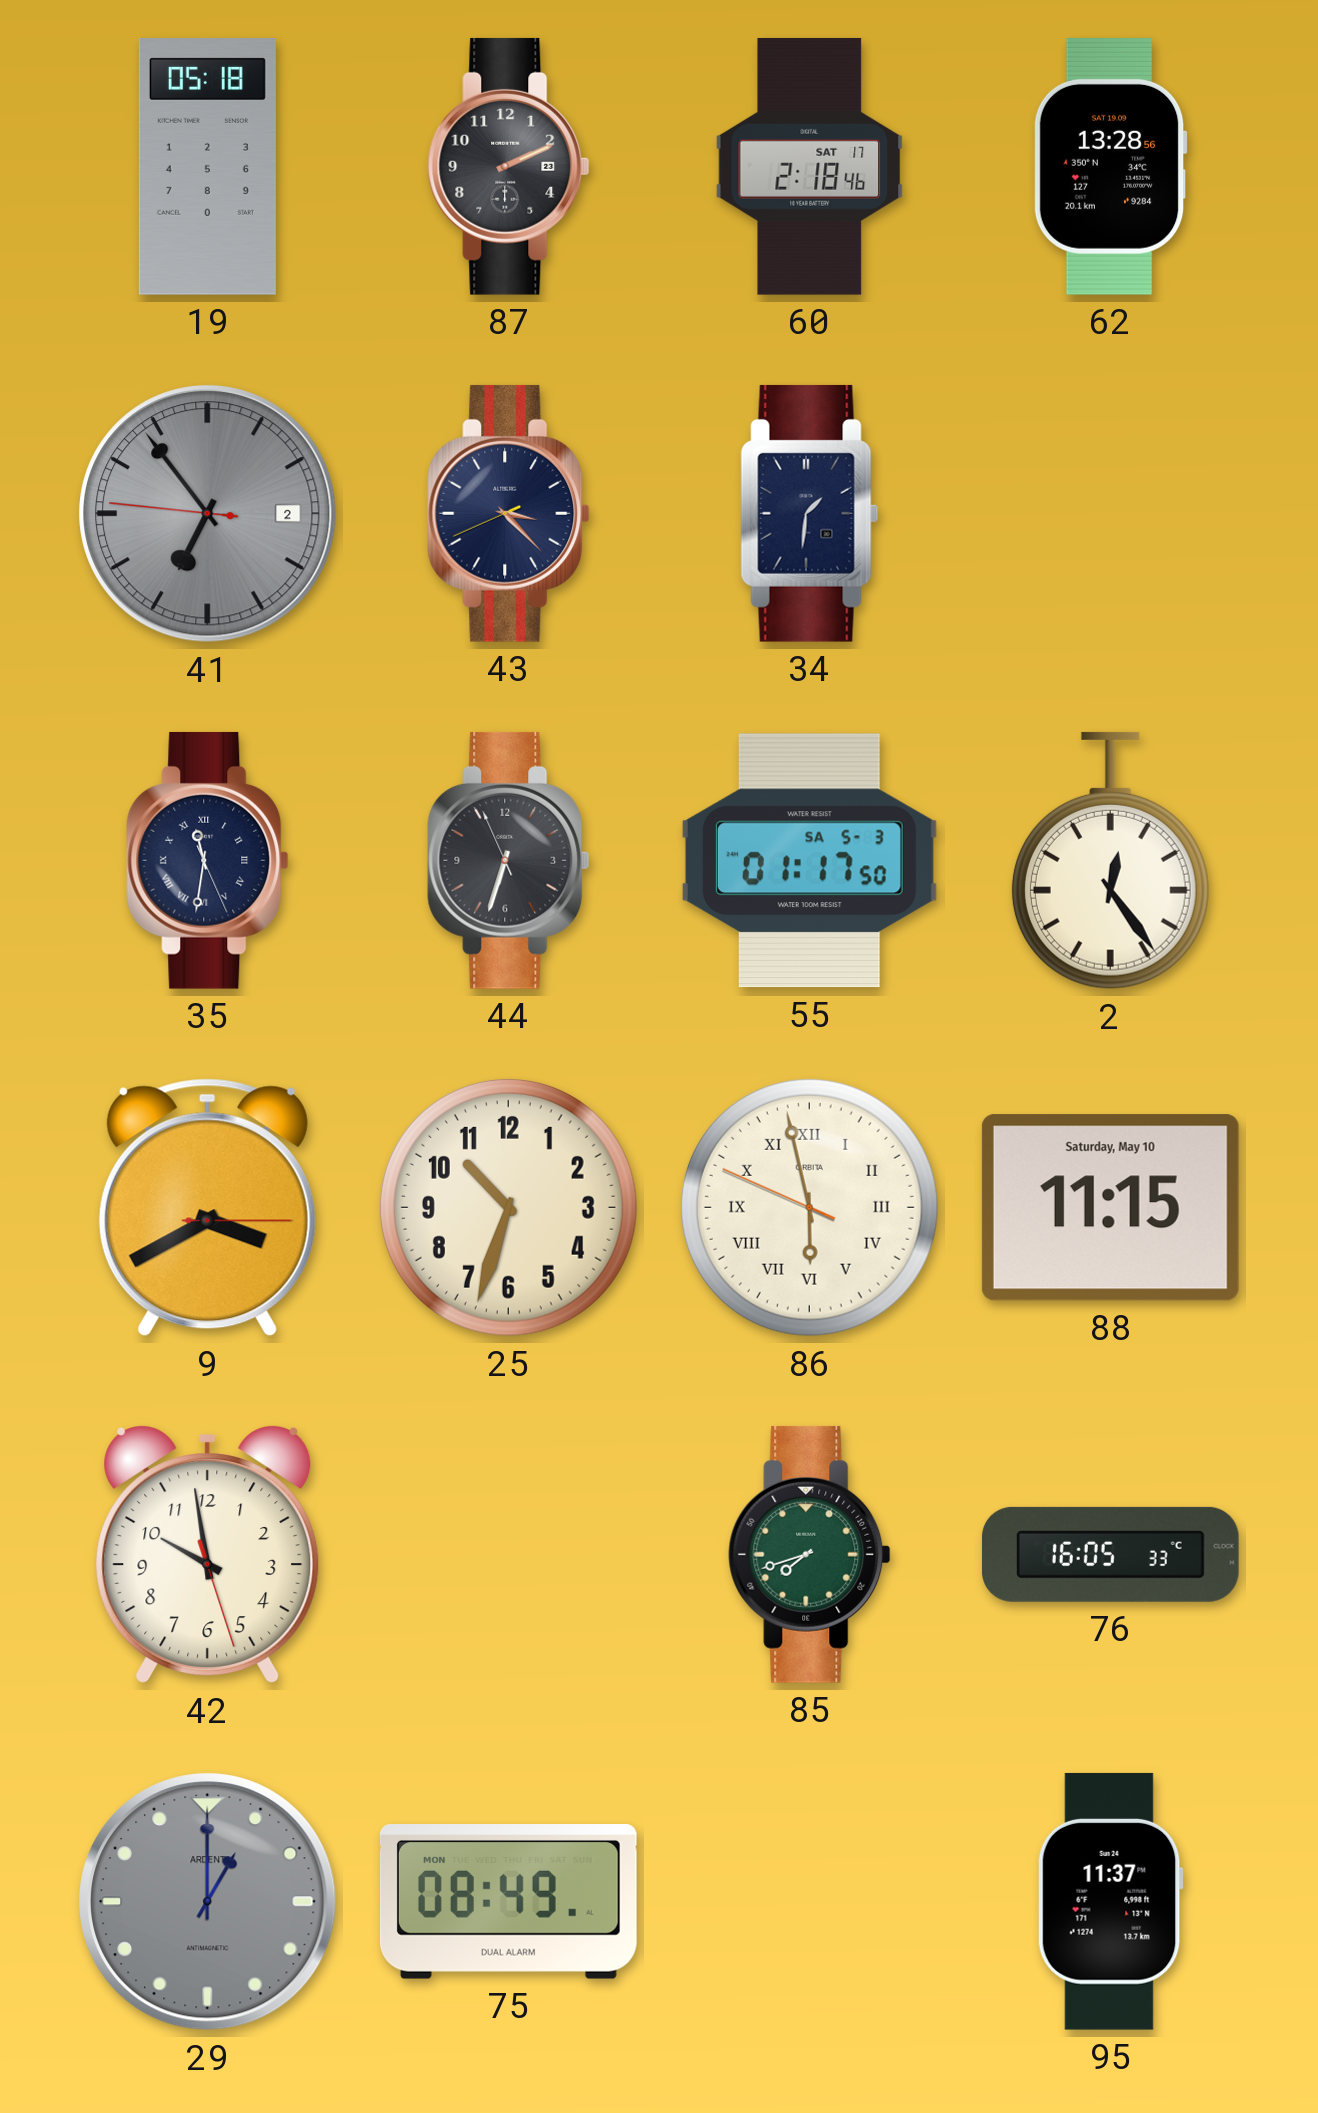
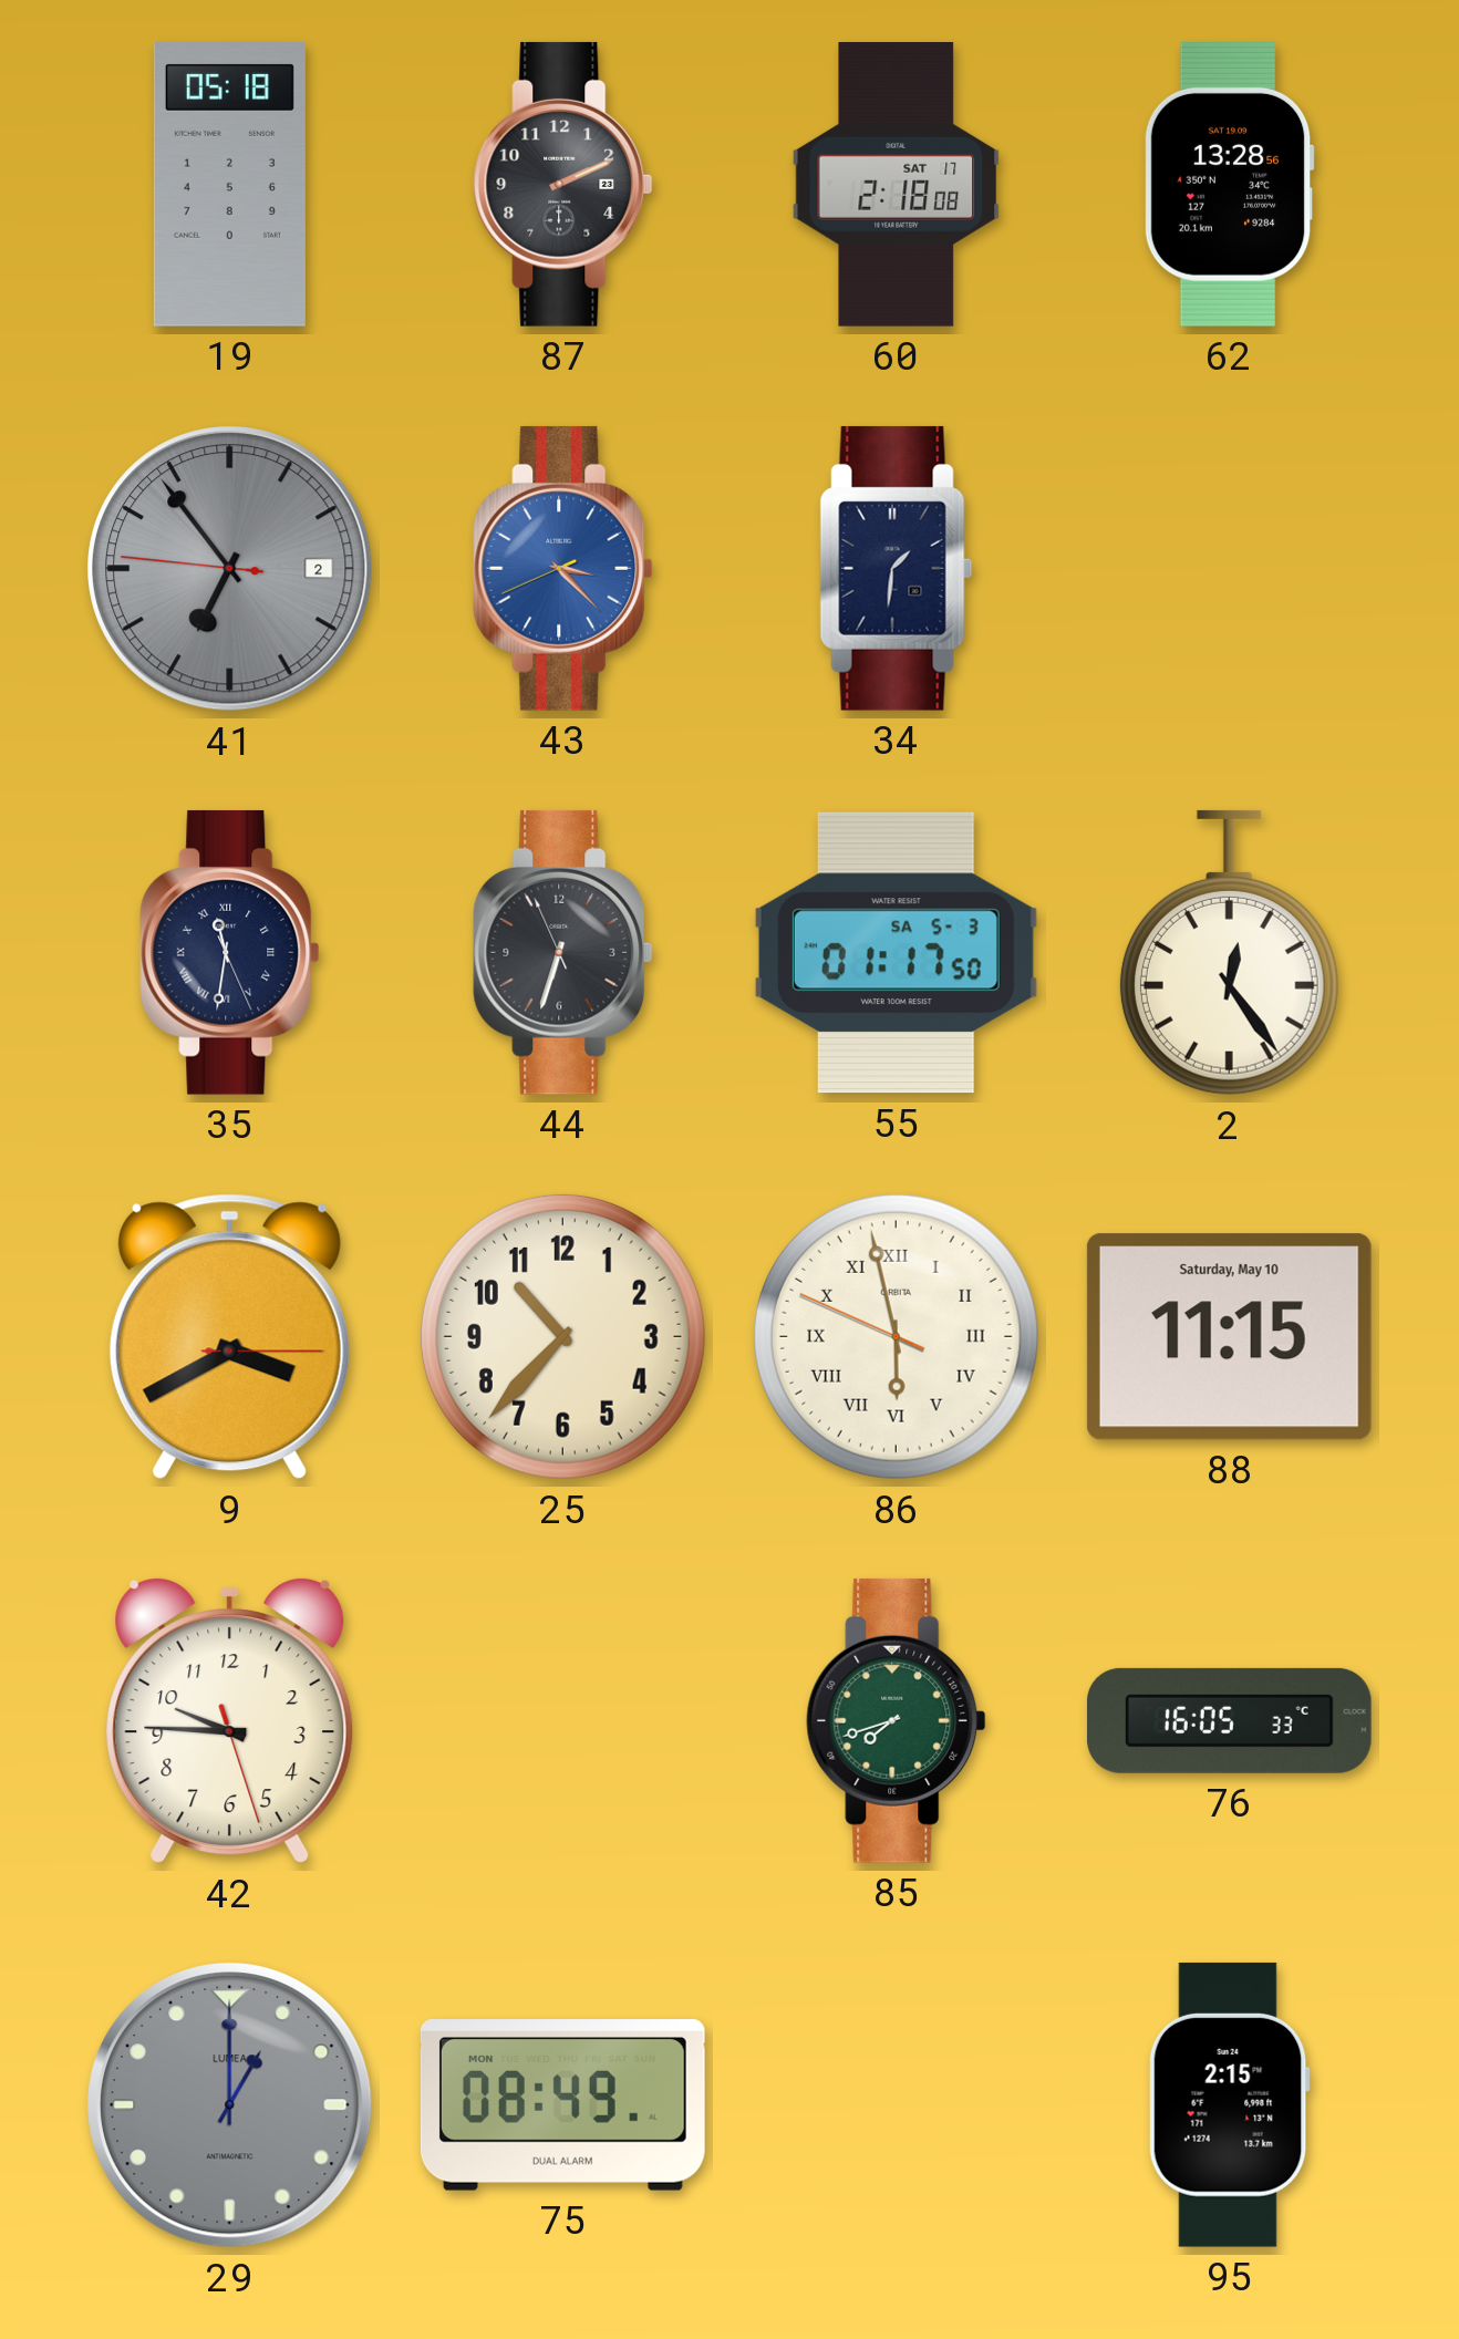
60: 2:18:46 -> 2:18:08 (897, 184)
43 dial: navy -> blue (563, 568)
25: 10:33 -> 10:37 (562, 1336)
42: 9:58 -> 9:45 (230, 1720)
29 brand: ARDENT -> LUMEA (230, 2105)
95: 11:37 -> 2:15 (1229, 2104)
